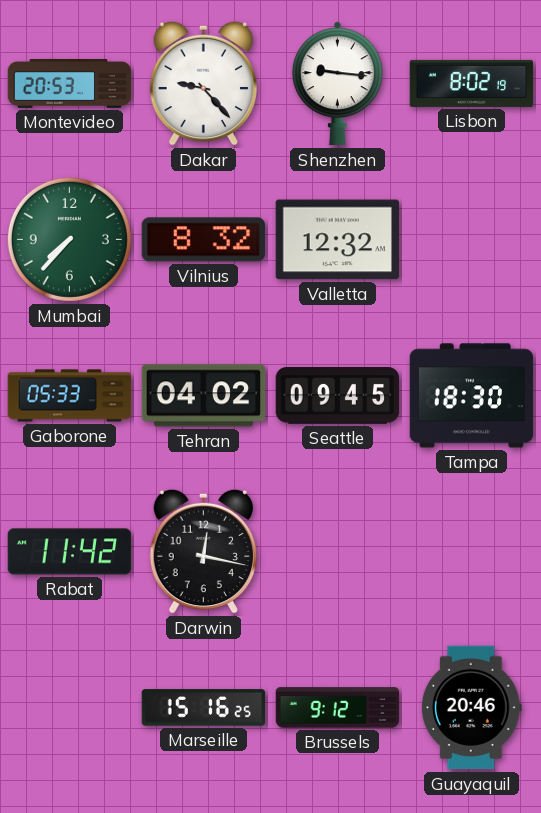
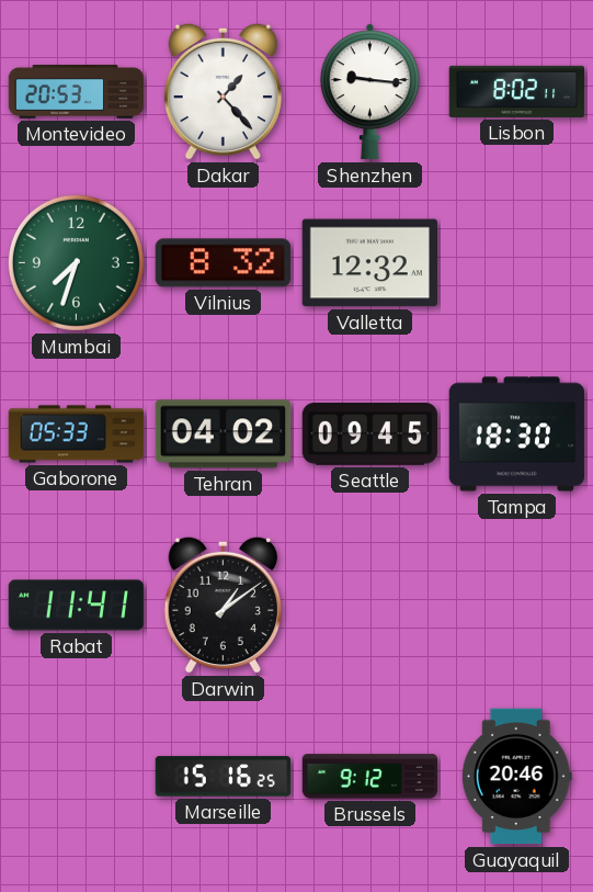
Dakar: 9:23 -> 1:23 (223, 91)
Lisbon: 8:02:19 -> 8:02:11 (517, 91)
Mumbai: 7:37 -> 7:33 (76, 262)
Rabat: 11:42 -> 11:41 (77, 606)
Darwin: 12:17 -> 1:09 (223, 605)
